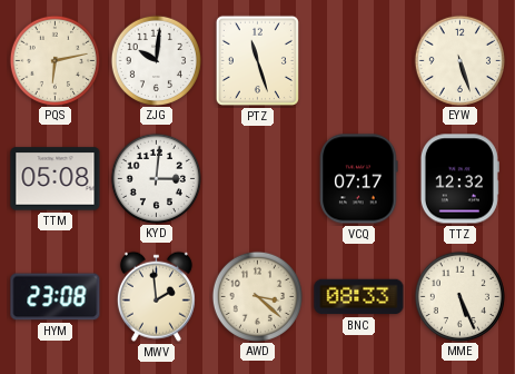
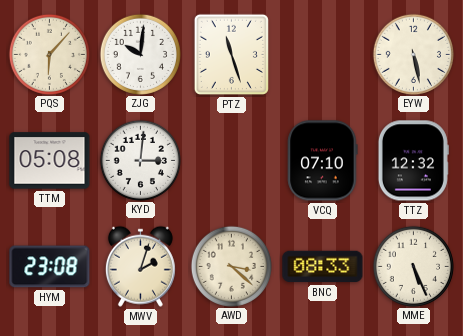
PQS: 6:13 -> 6:07 (49, 54)
EYW: 5:27 -> 5:28 (413, 54)
VCQ: 07:17 -> 07:10 (323, 161)
MWV: 1:59 -> 2:03 (140, 266)
